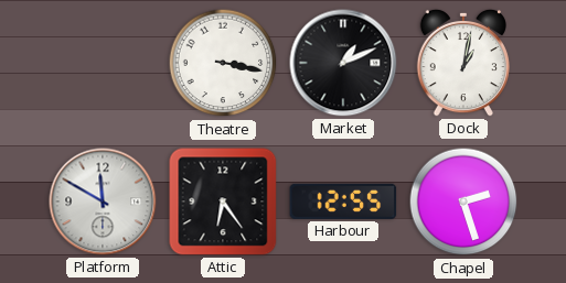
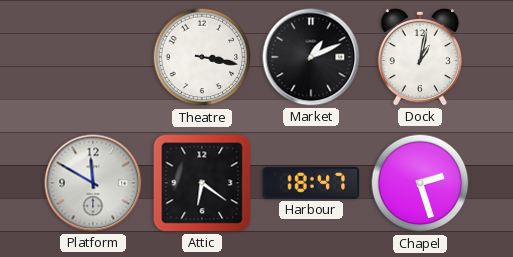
Attic: 6:24 -> 6:21 (202, 183)
Harbour: 12:55 -> 18:47 (311, 183)
